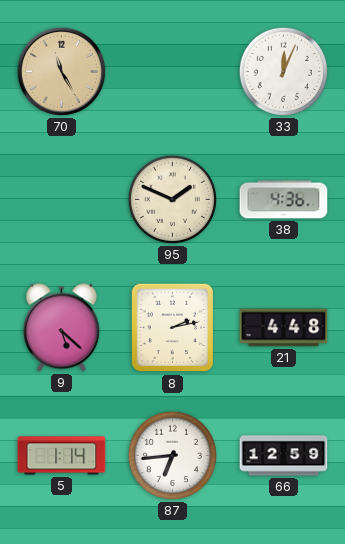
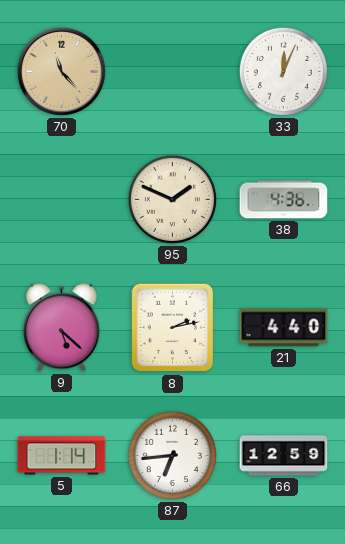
70: 11:25 -> 11:23 (61, 71)
21: 4:48 -> 4:40 (284, 328)
